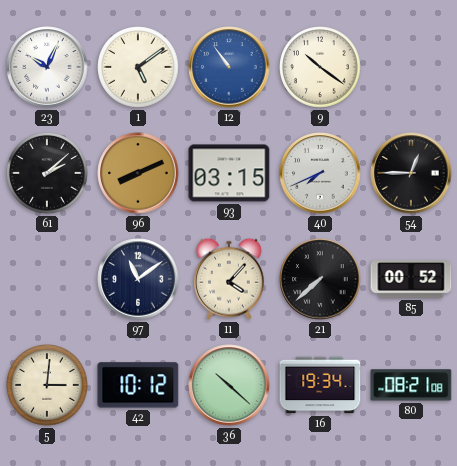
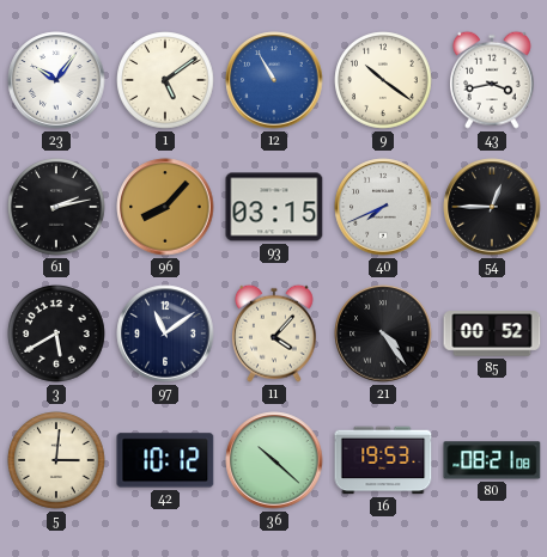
23: 10:04 -> 10:06 (56, 80)
12: 10:54 -> 10:55 (274, 80)
43: none -> 3:43 (492, 80)
61: 2:08 -> 2:13 (56, 207)
96: 8:11 -> 8:07 (165, 207)
3: none -> 5:40 (56, 333)
21: 7:38 -> 4:24 (383, 333)
16: 19:34 -> 19:53 (383, 460)
